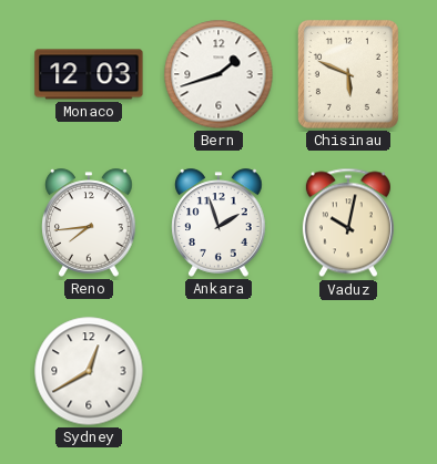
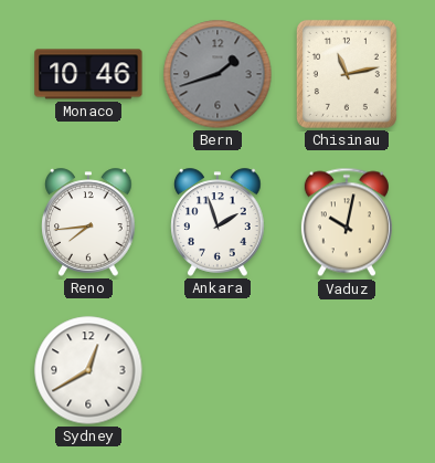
Monaco: 12:03 -> 10:46 (88, 74)
Bern dial: white -> grey (217, 74)
Chisinau: 5:49 -> 11:13 (347, 74)
